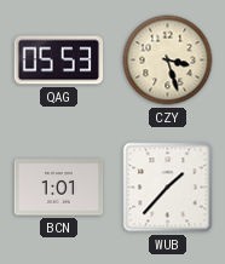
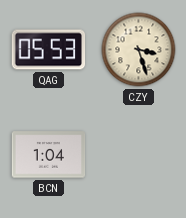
BCN: 1:01 -> 1:04 (49, 155)
WUB: 1:37 -> none (168, 188)
